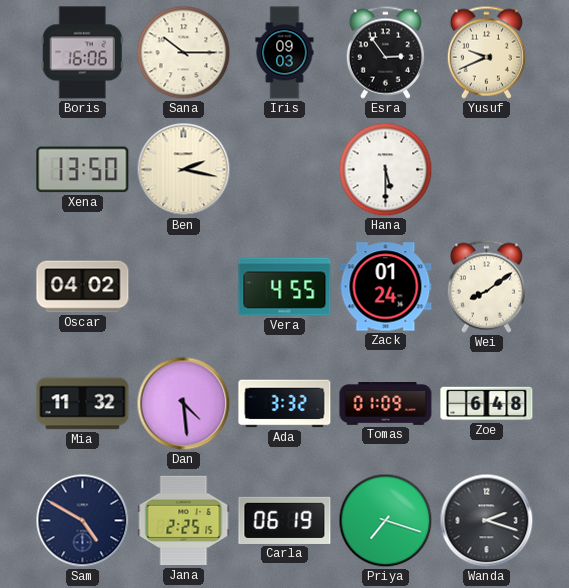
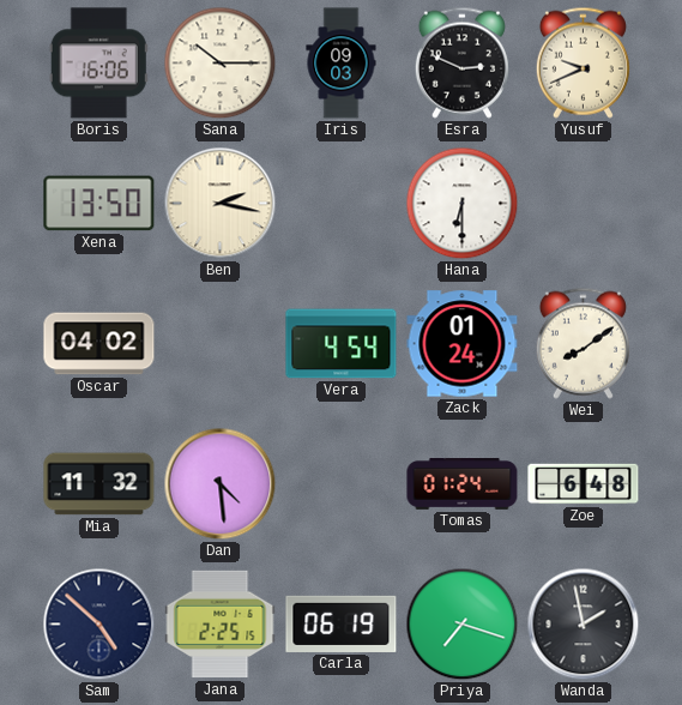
Esra: 2:54 -> 2:49 (461, 62)
Hana: 5:30 -> 6:30 (463, 204)
Vera: 4:55 -> 4:54 (342, 344)
Ada: 3:32 -> none (285, 404)
Tomas: 01:09 -> 01:24 (463, 484)
Sam: 4:50 -> 4:52 (99, 625)
Wanda: 2:18 -> 1:58 (584, 625)
